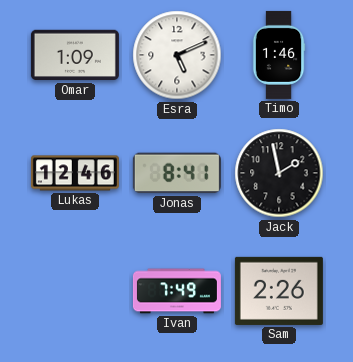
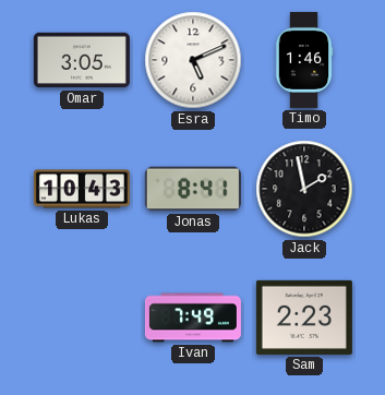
Omar: 1:09 -> 3:05 (82, 60)
Lukas: 12:46 -> 10:43 (82, 189)
Sam: 2:26 -> 2:23 (304, 318)
